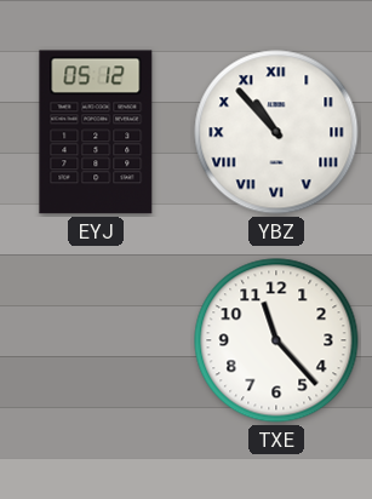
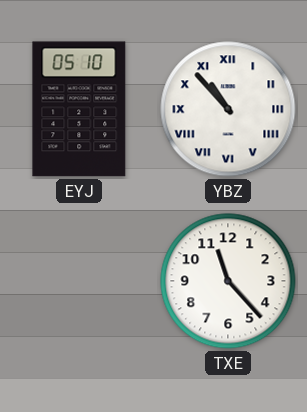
EYJ: 05:12 -> 05:10 (79, 109)
